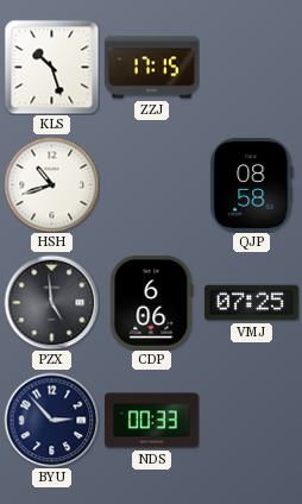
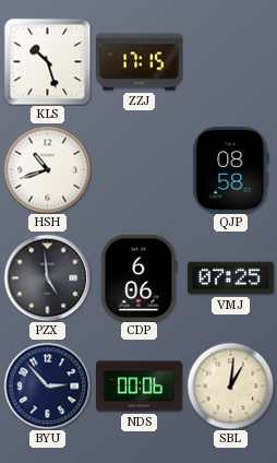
NDS: 00:33 -> 00:06 (140, 387)
SBL: none -> 1:01 (230, 385)
